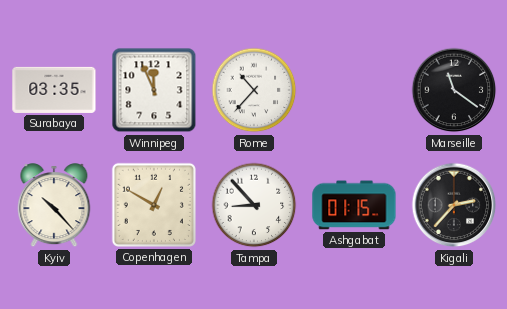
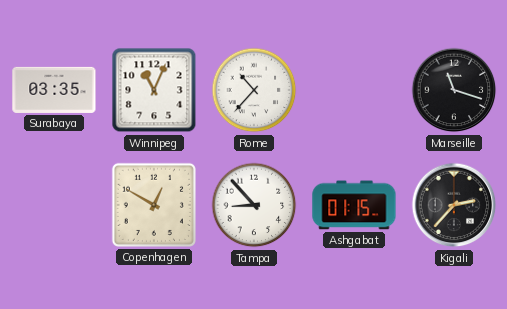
Winnipeg: 11:56 -> 11:04 (154, 90)
Marseille: 11:21 -> 11:18 (454, 90)
Kyiv: 10:23 -> none (54, 206)
